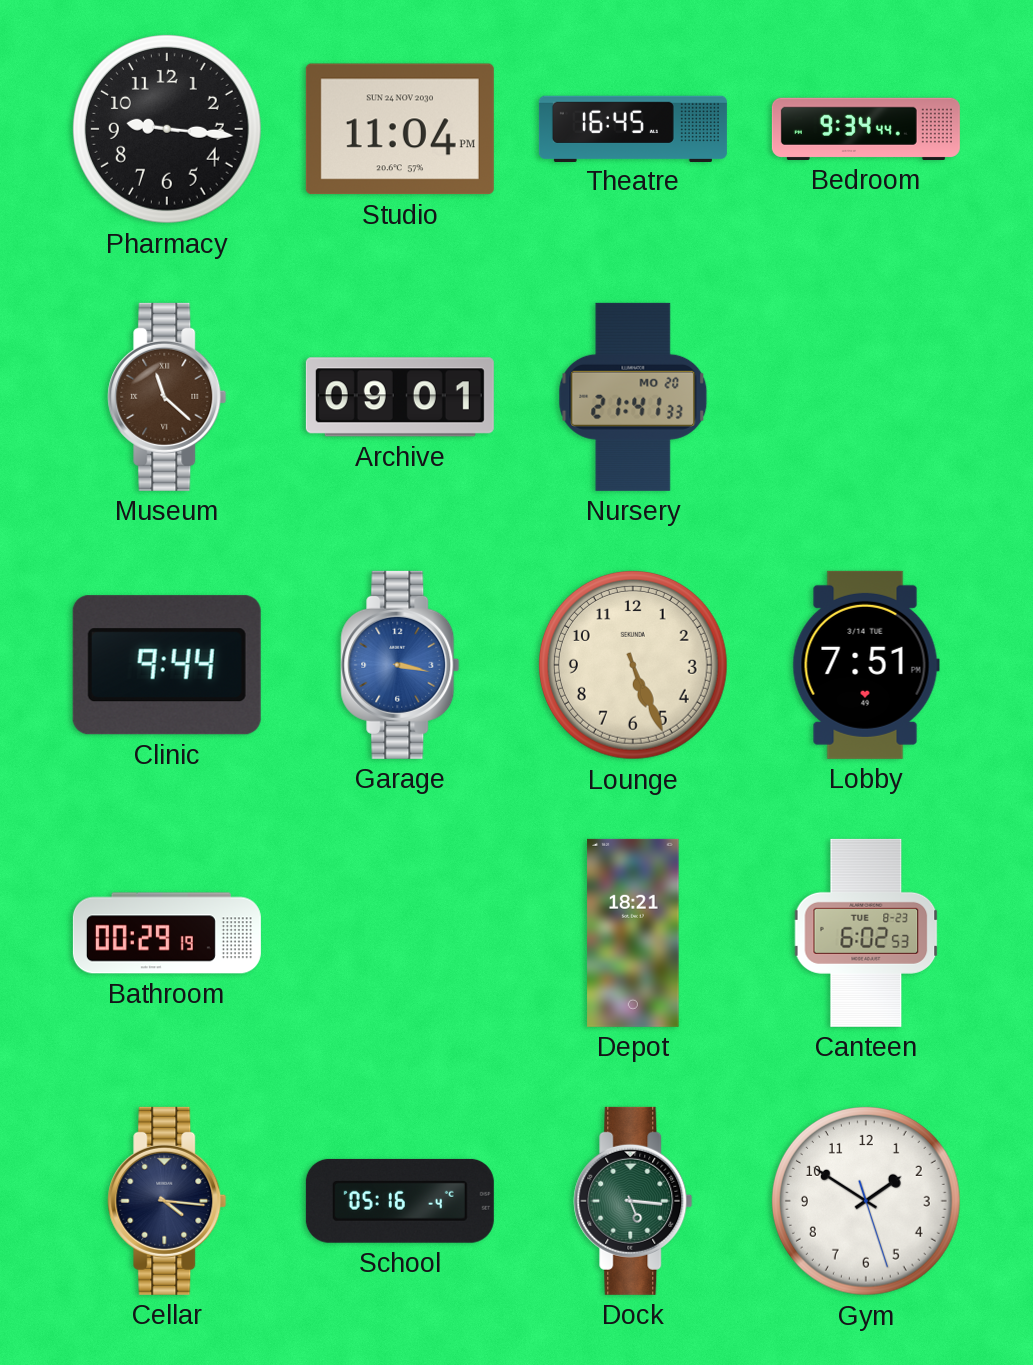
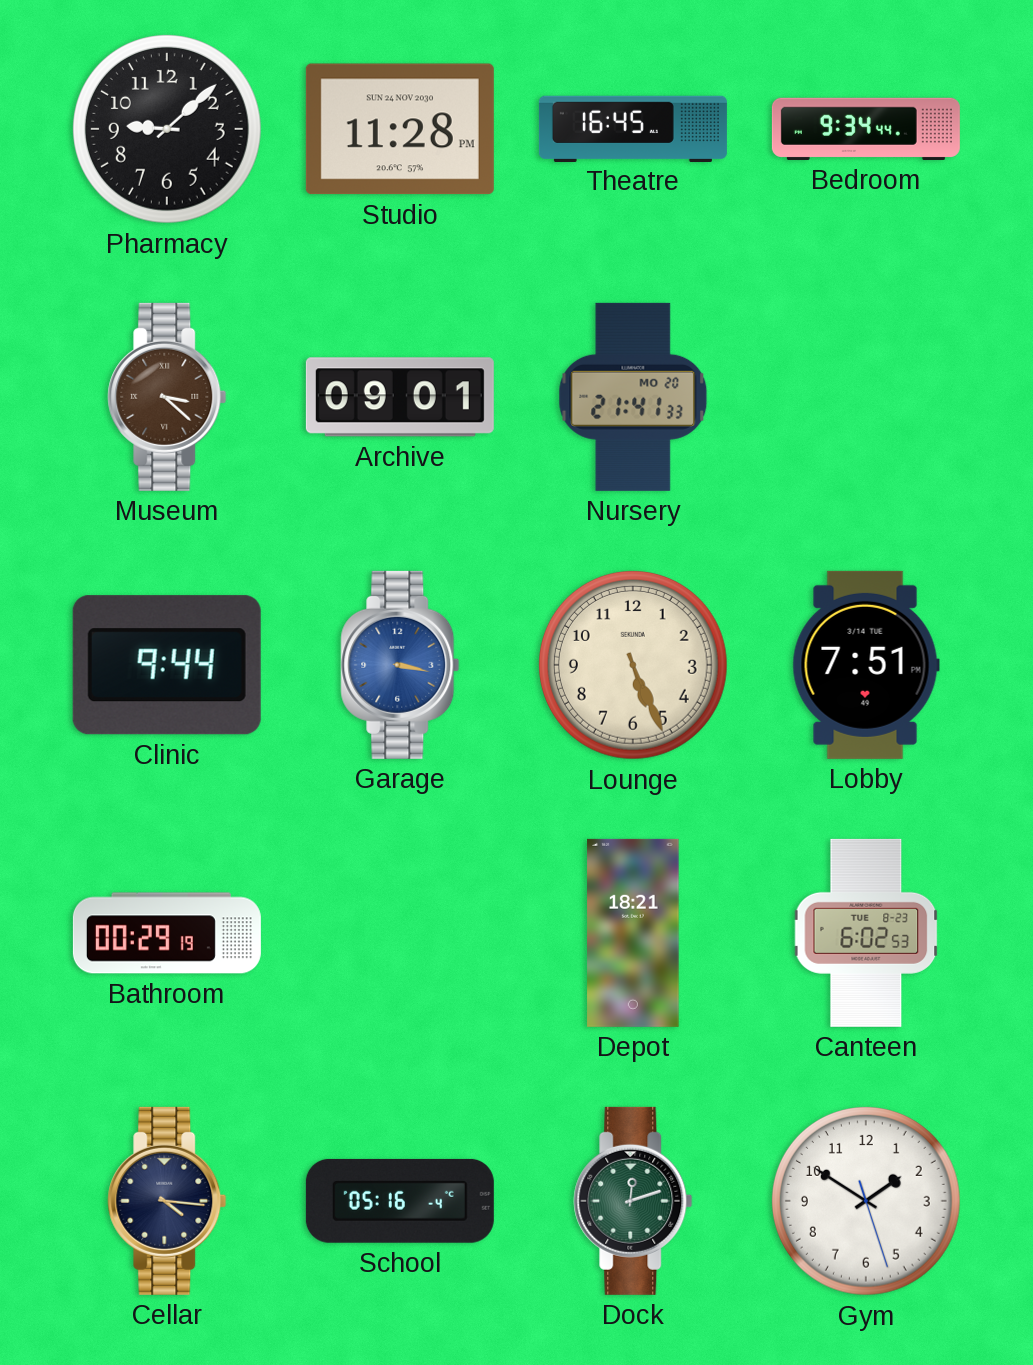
Pharmacy: 9:16 -> 9:08 (167, 129)
Studio: 11:04 -> 11:28 (400, 129)
Museum: 11:22 -> 3:22 (167, 397)
Dock: 5:16 -> 12:12 (633, 1201)
